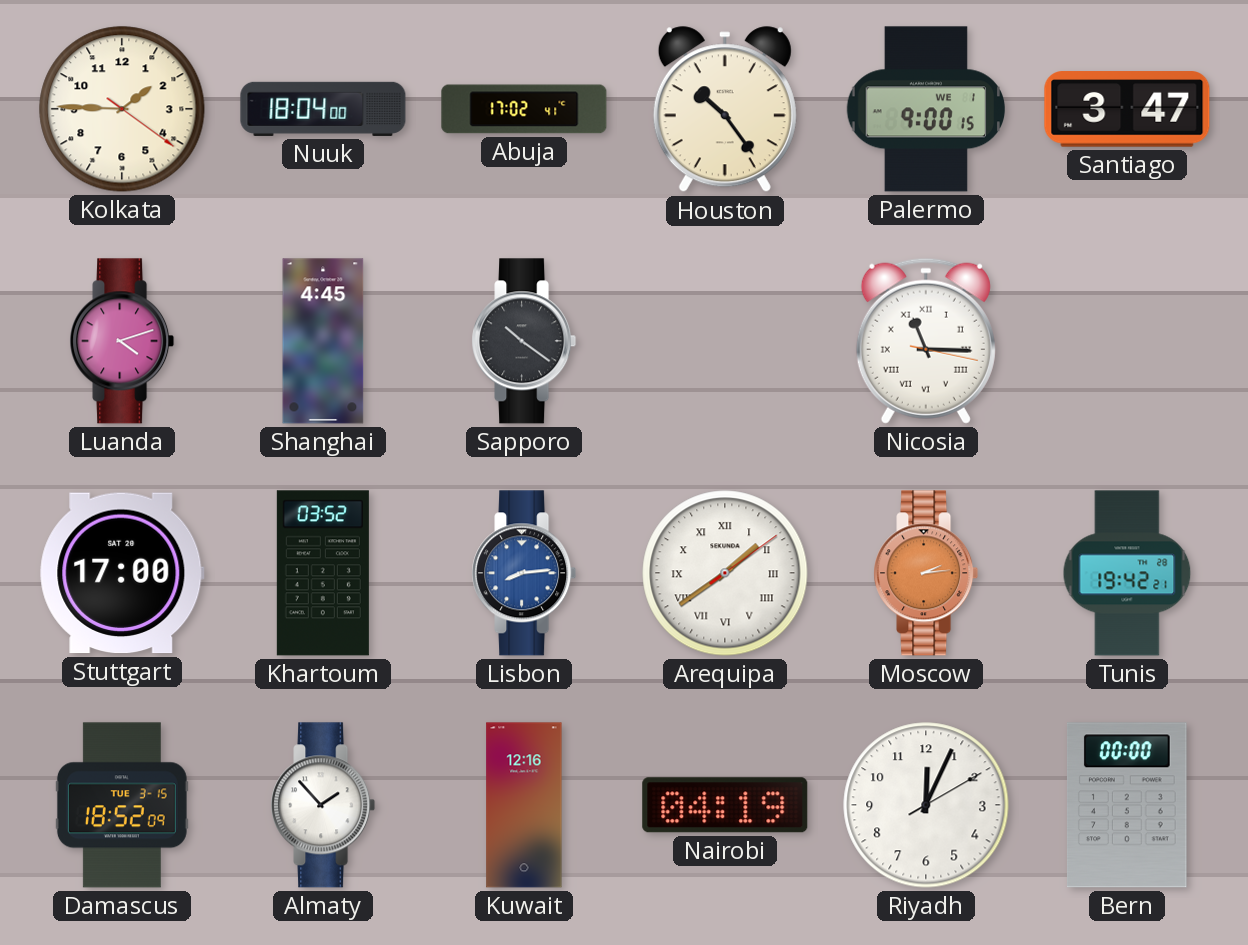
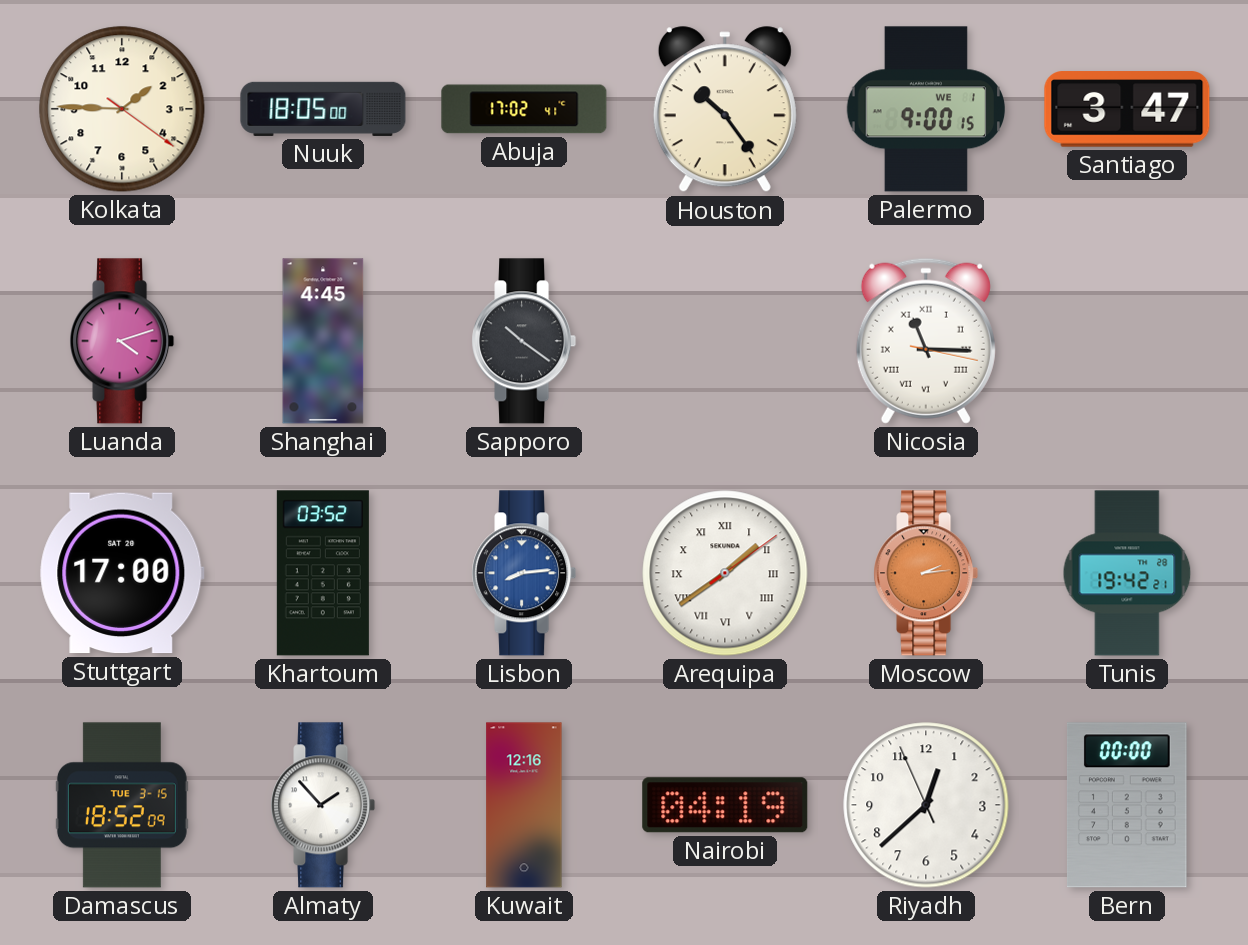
Nuuk: 18:04 -> 18:05 (323, 109)
Riyadh: 12:04 -> 12:37 (926, 805)
